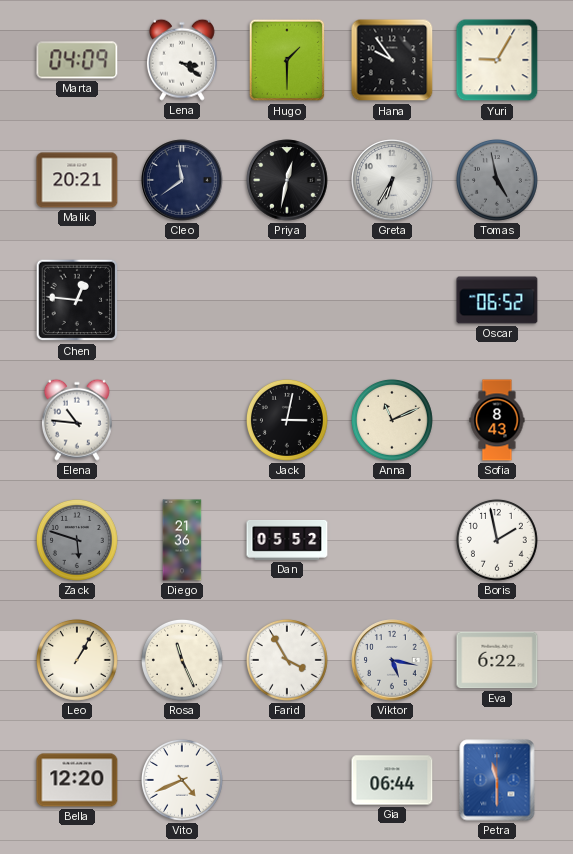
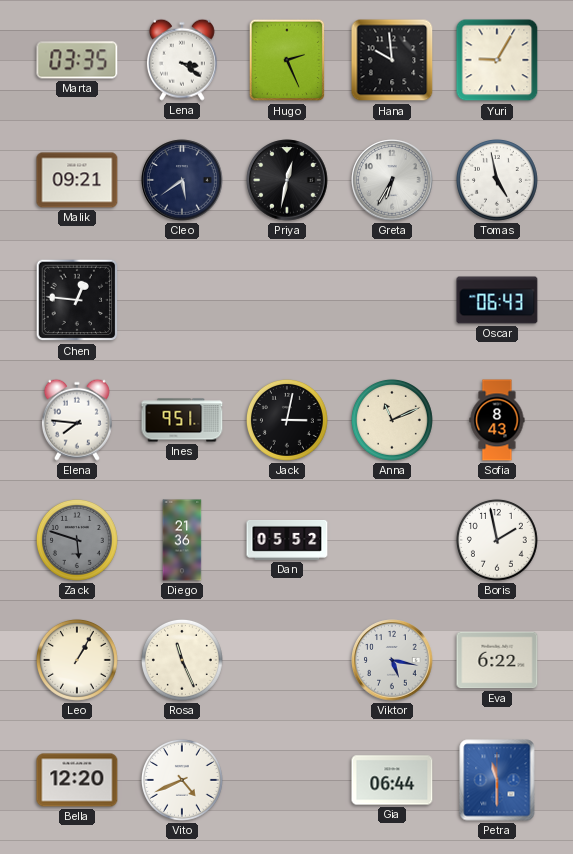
Marta: 04:09 -> 03:35 (77, 60)
Hugo: 1:30 -> 2:26 (287, 60)
Hana: 9:54 -> 9:59 (392, 60)
Malik: 20:21 -> 09:21 (77, 180)
Cleo: 11:39 -> 5:39 (182, 180)
Tomas dial: grey -> white (497, 180)
Oscar: 06:52 -> 06:43 (497, 300)
Elena: 10:46 -> 7:46 (77, 420)
Ines: none -> 9:51 (182, 420)
Farid: 3:55 -> none (287, 660)
